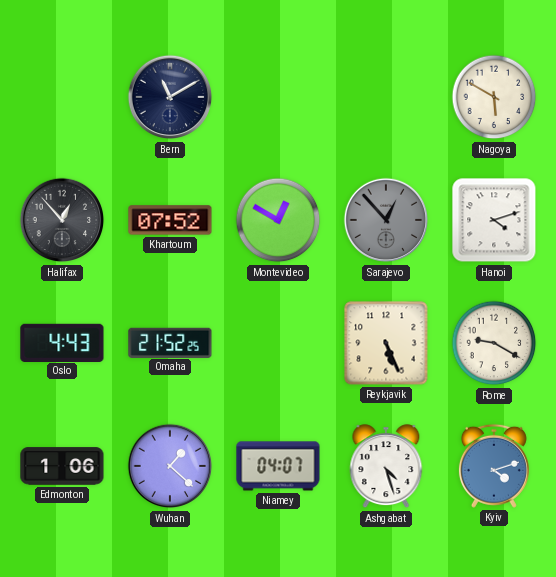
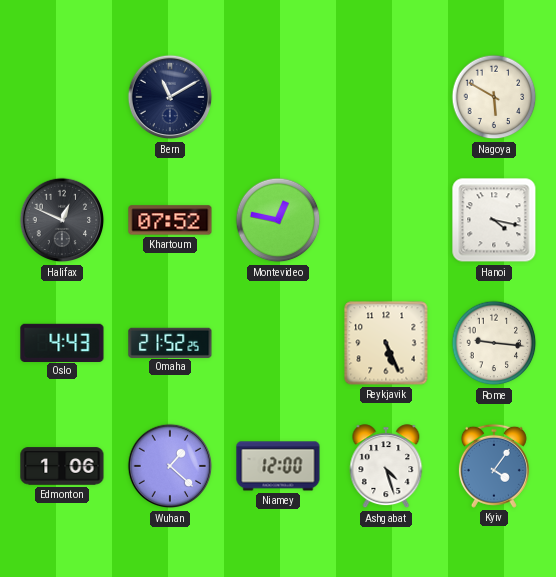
Halifax: 12:53 -> 12:49 (62, 220)
Montevideo: 12:50 -> 12:47 (278, 220)
Sarajevo: 12:53 -> none (386, 220)
Hanoi: 4:12 -> 4:17 (494, 220)
Rome: 9:20 -> 9:16 (494, 343)
Niamey: 04:07 -> 12:00 (278, 466)
Kyiv: 4:12 -> 4:06 (494, 466)
